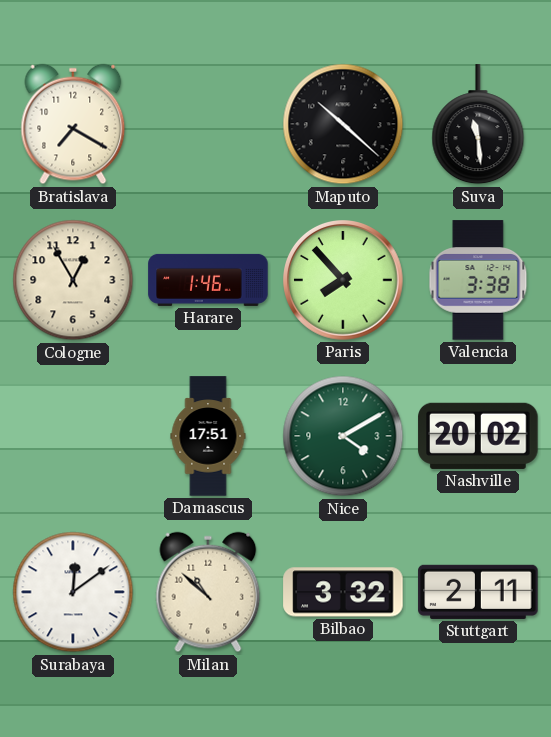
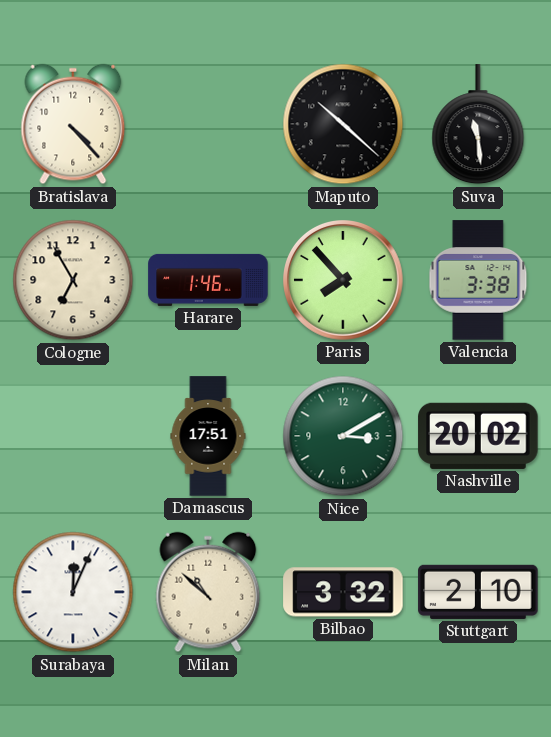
Bratislava: 7:20 -> 4:23 (73, 124)
Cologne: 12:55 -> 6:55 (73, 280)
Nice: 4:10 -> 3:10 (343, 436)
Surabaya: 12:09 -> 12:04 (73, 592)
Stuttgart: 2:11 -> 2:10 (478, 592)
